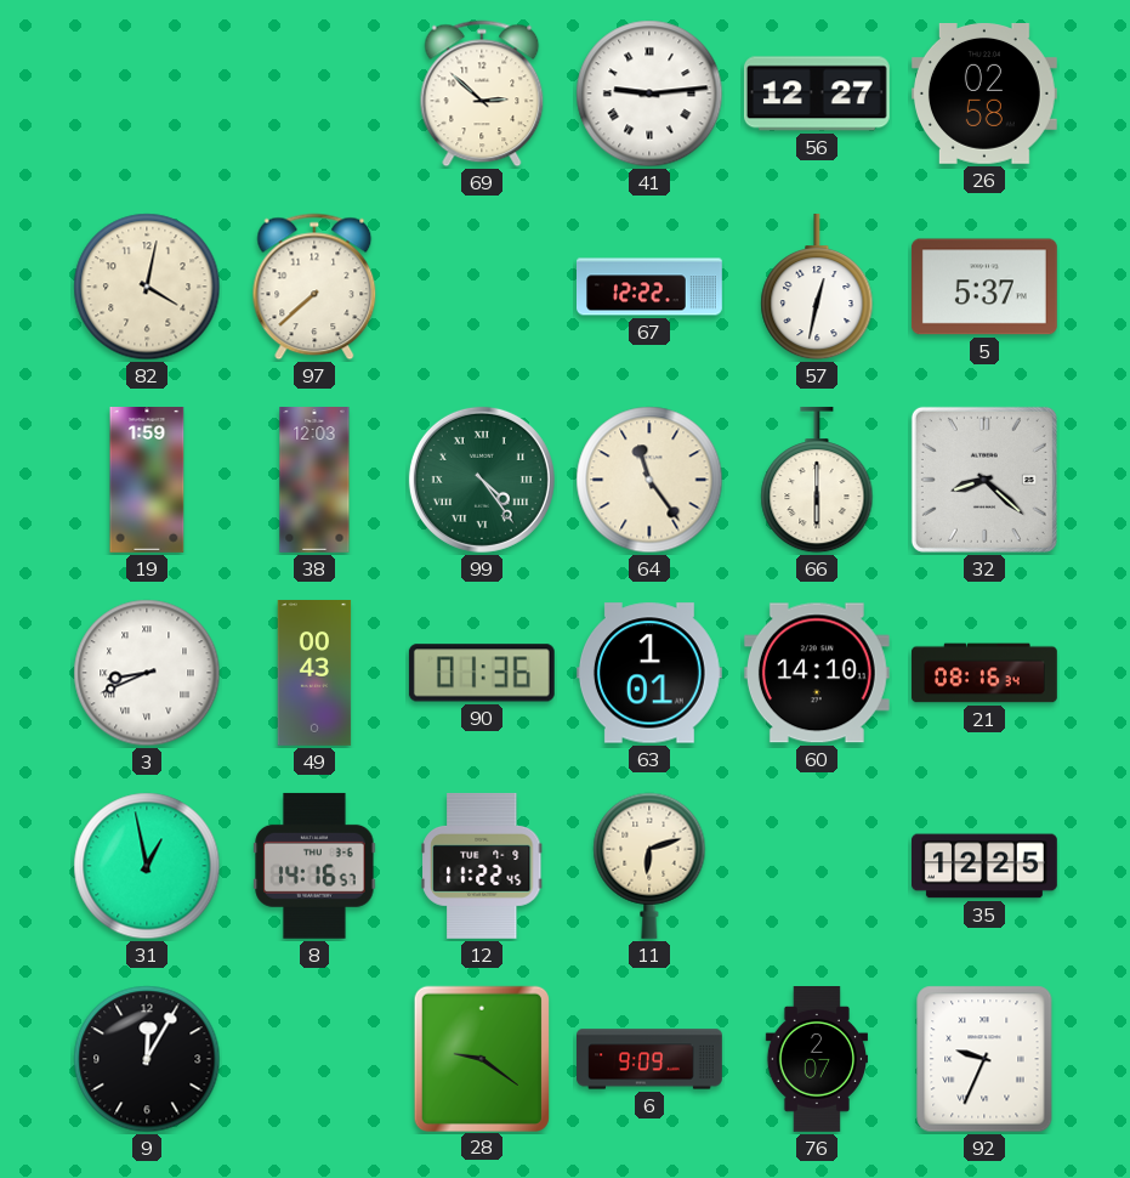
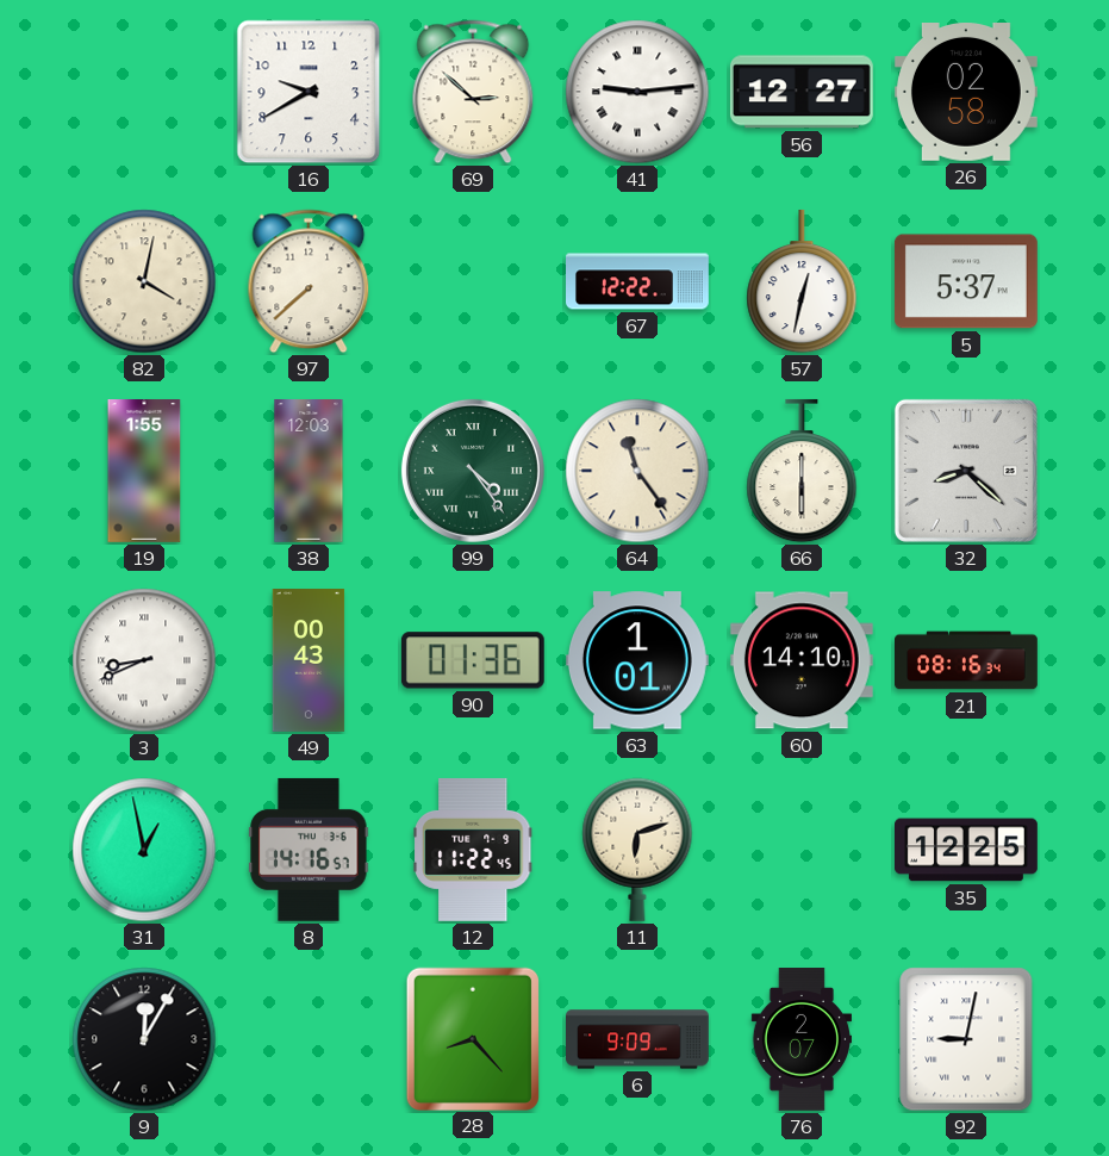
16: none -> 9:40 (309, 92)
19: 1:59 -> 1:55 (144, 472)
28: 9:21 -> 8:23 (472, 1038)
92: 9:34 -> 9:02 (966, 1039)
